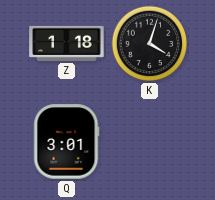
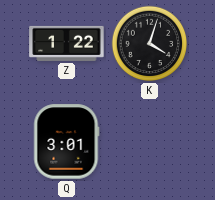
Z: 1:18 -> 1:22 (67, 43)
